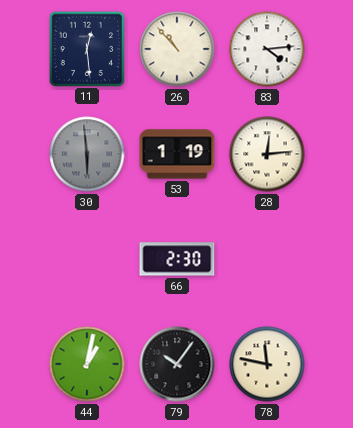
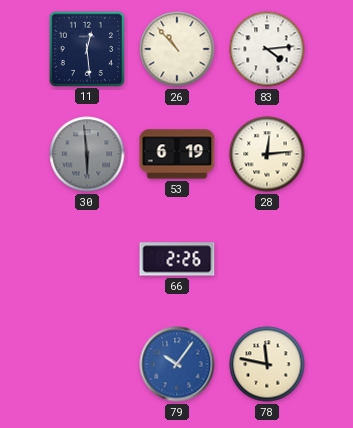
53: 1:19 -> 6:19 (177, 154)
66: 2:30 -> 2:26 (177, 259)
44: 1:02 -> none (87, 364)
79 dial: black -> blue (177, 364)
